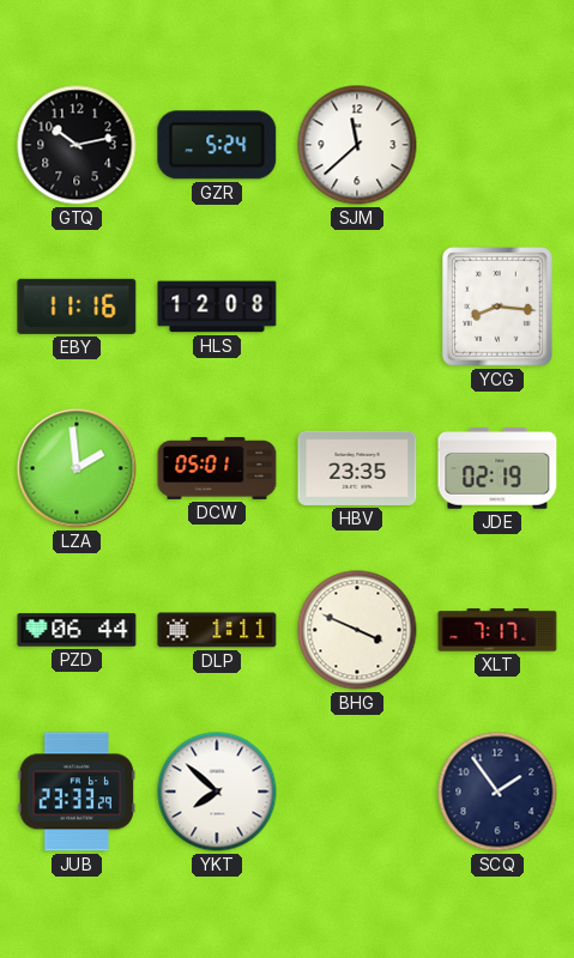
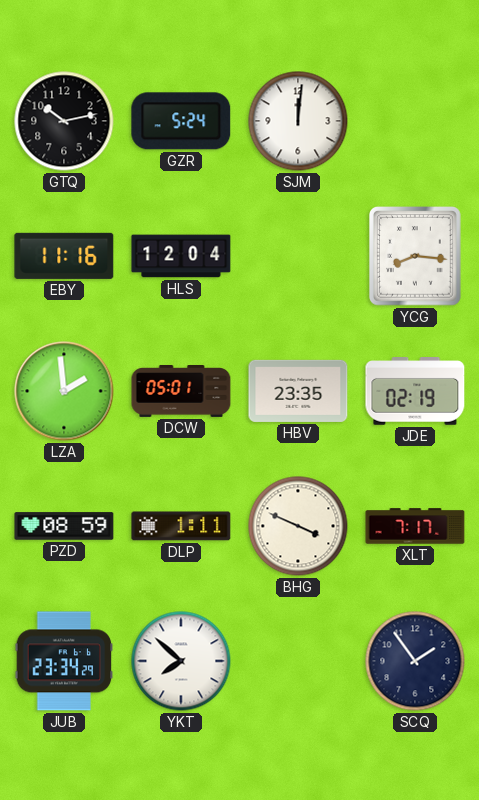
SJM: 11:38 -> 12:01 (298, 121)
HLS: 12:08 -> 12:04 (181, 256)
PZD: 06:44 -> 08:59 (64, 526)
JUB: 23:33 -> 23:34 (64, 661)
